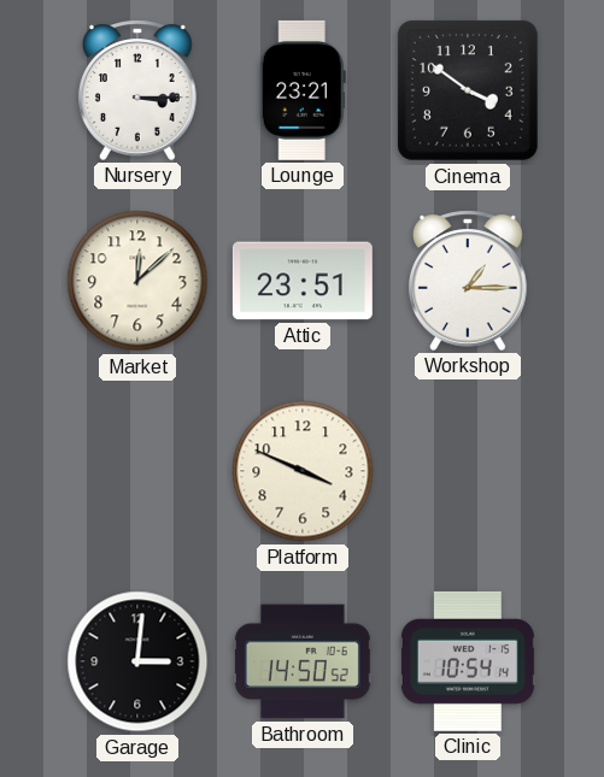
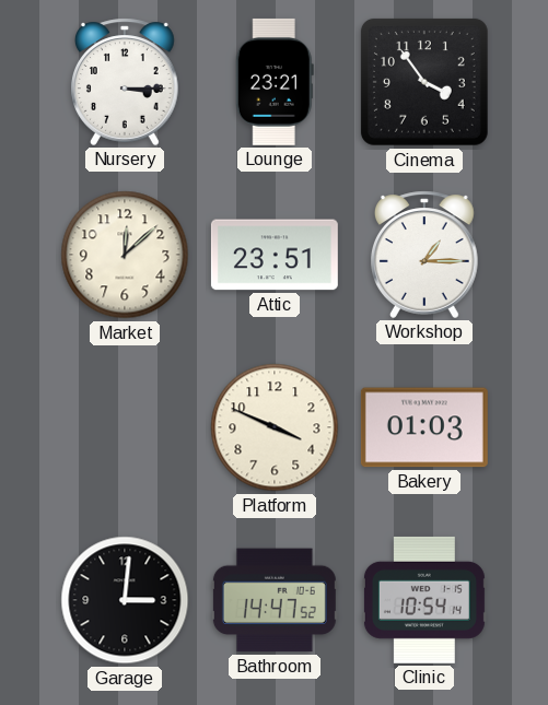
Cinema: 3:51 -> 3:54 (424, 82)
Bakery: none -> 01:03 (424, 427)
Bathroom: 14:50 -> 14:47 (275, 600)
